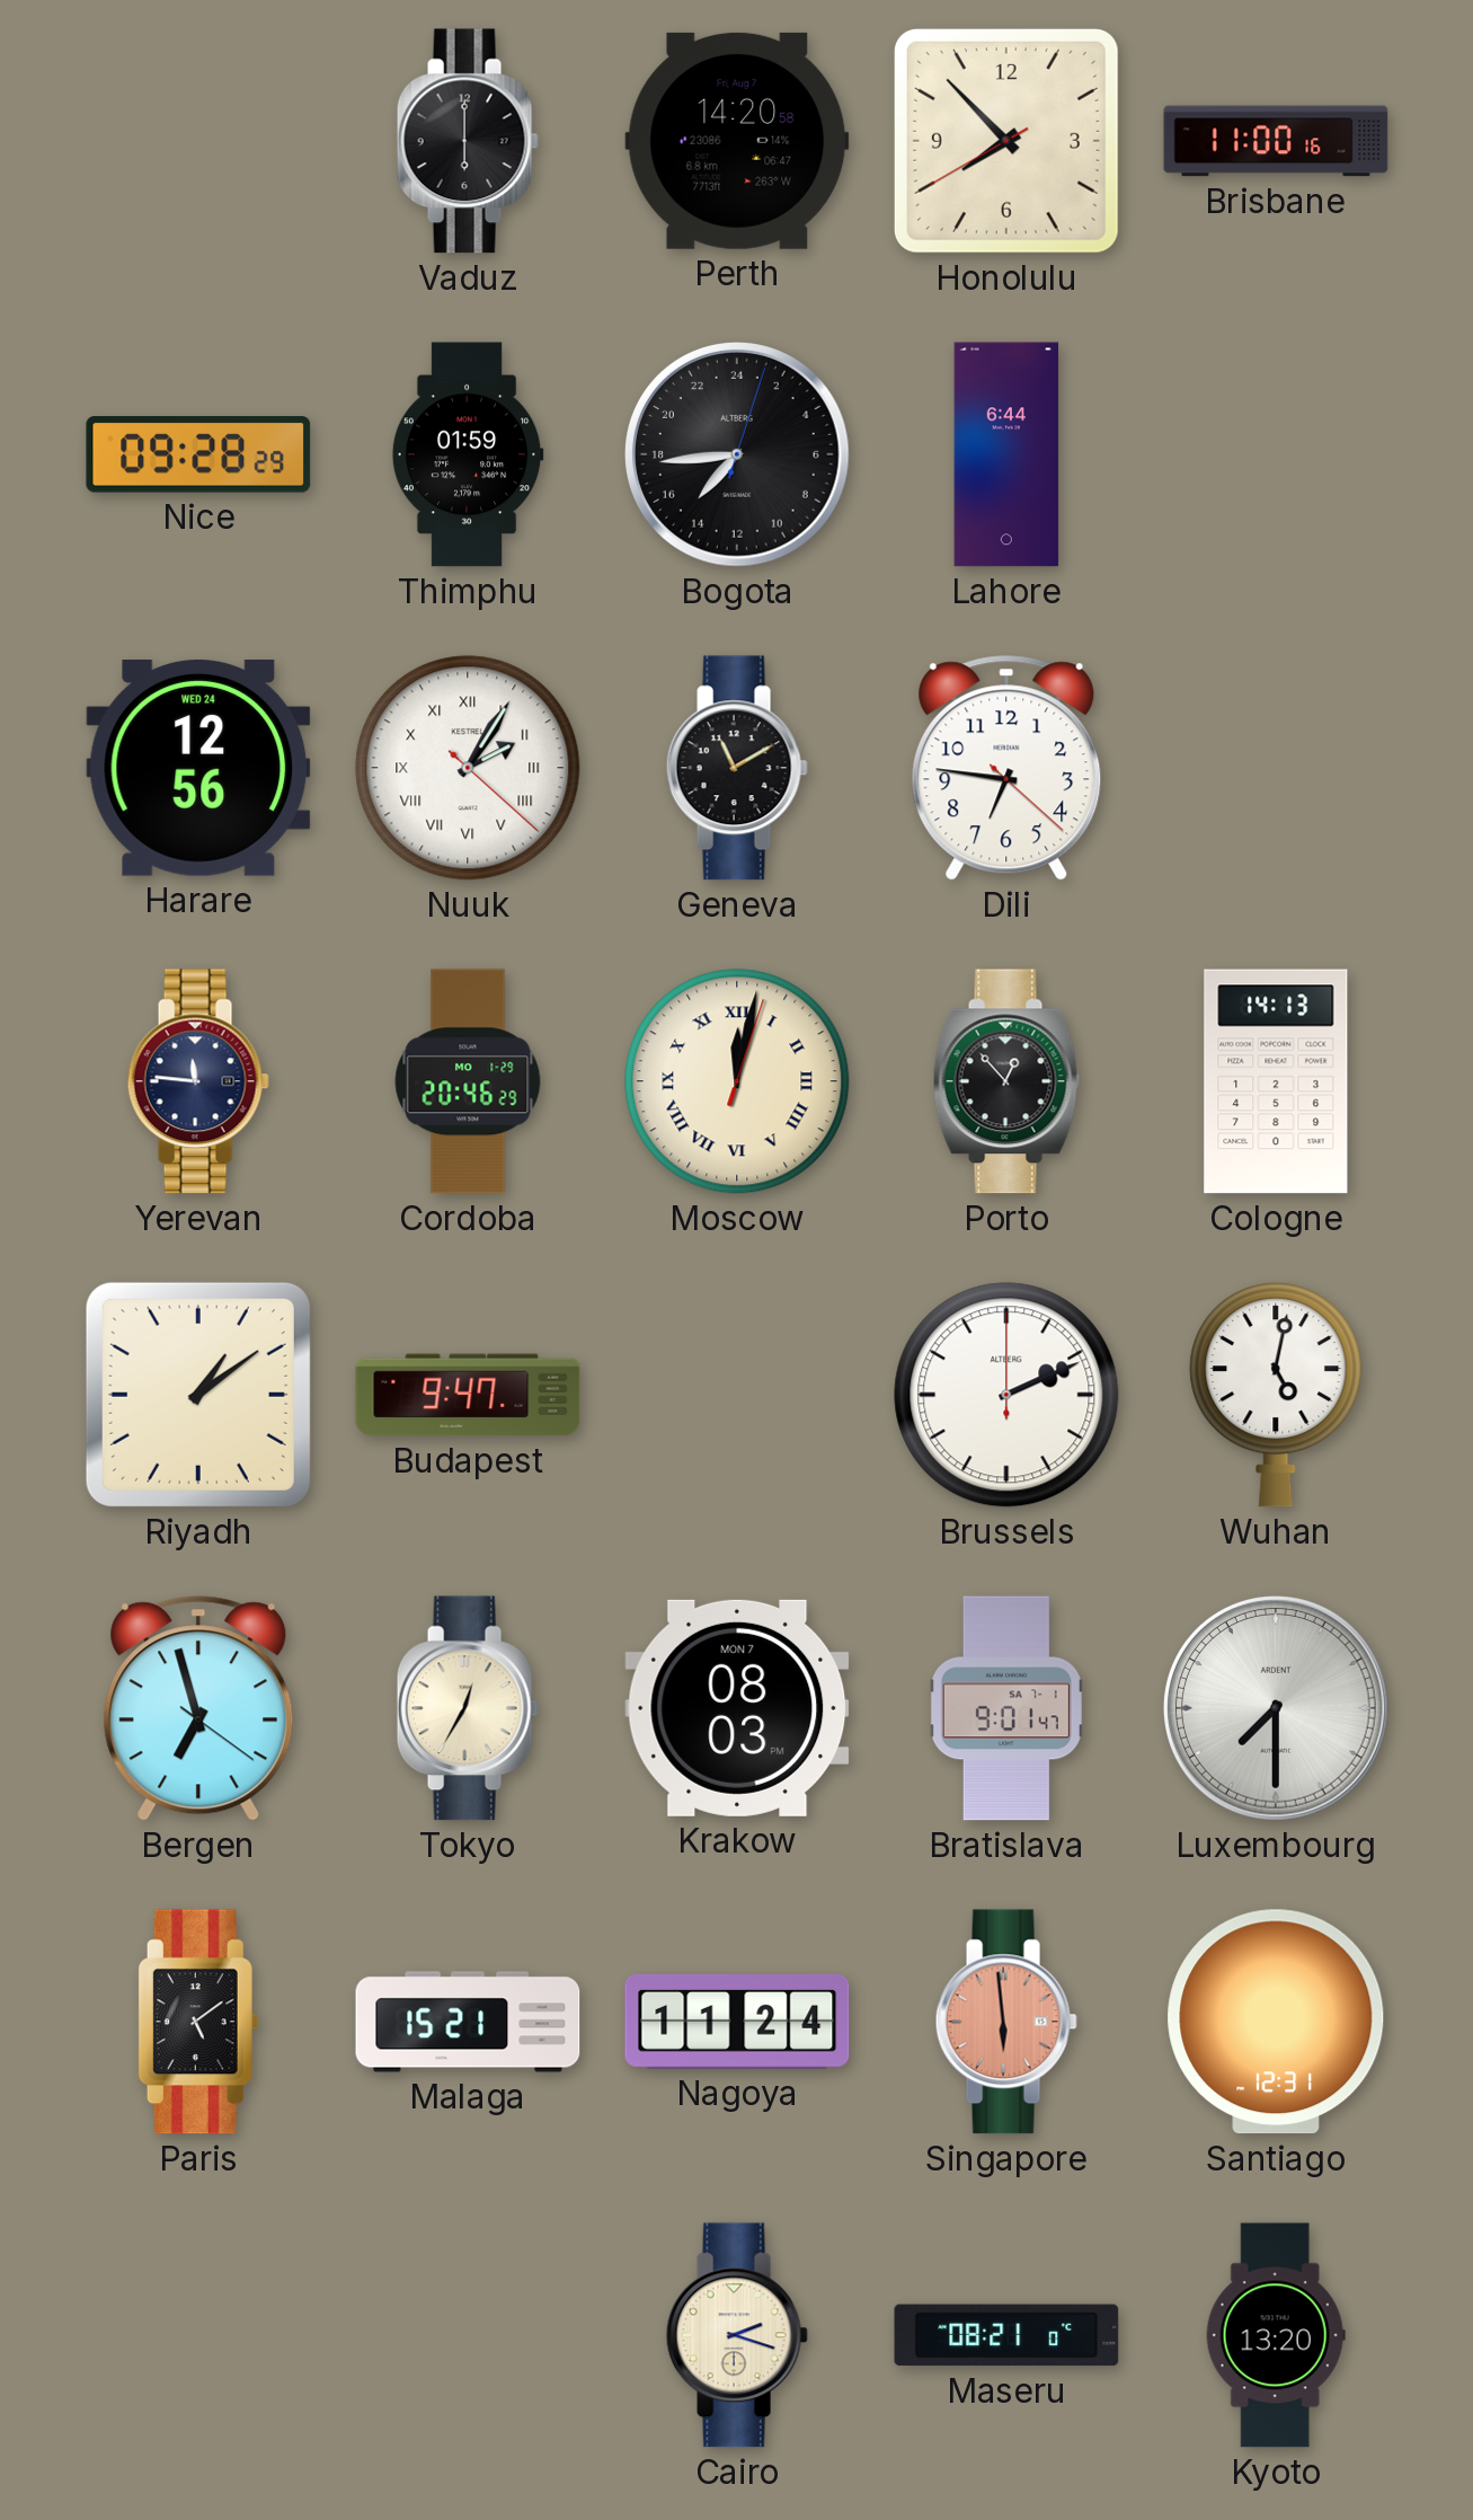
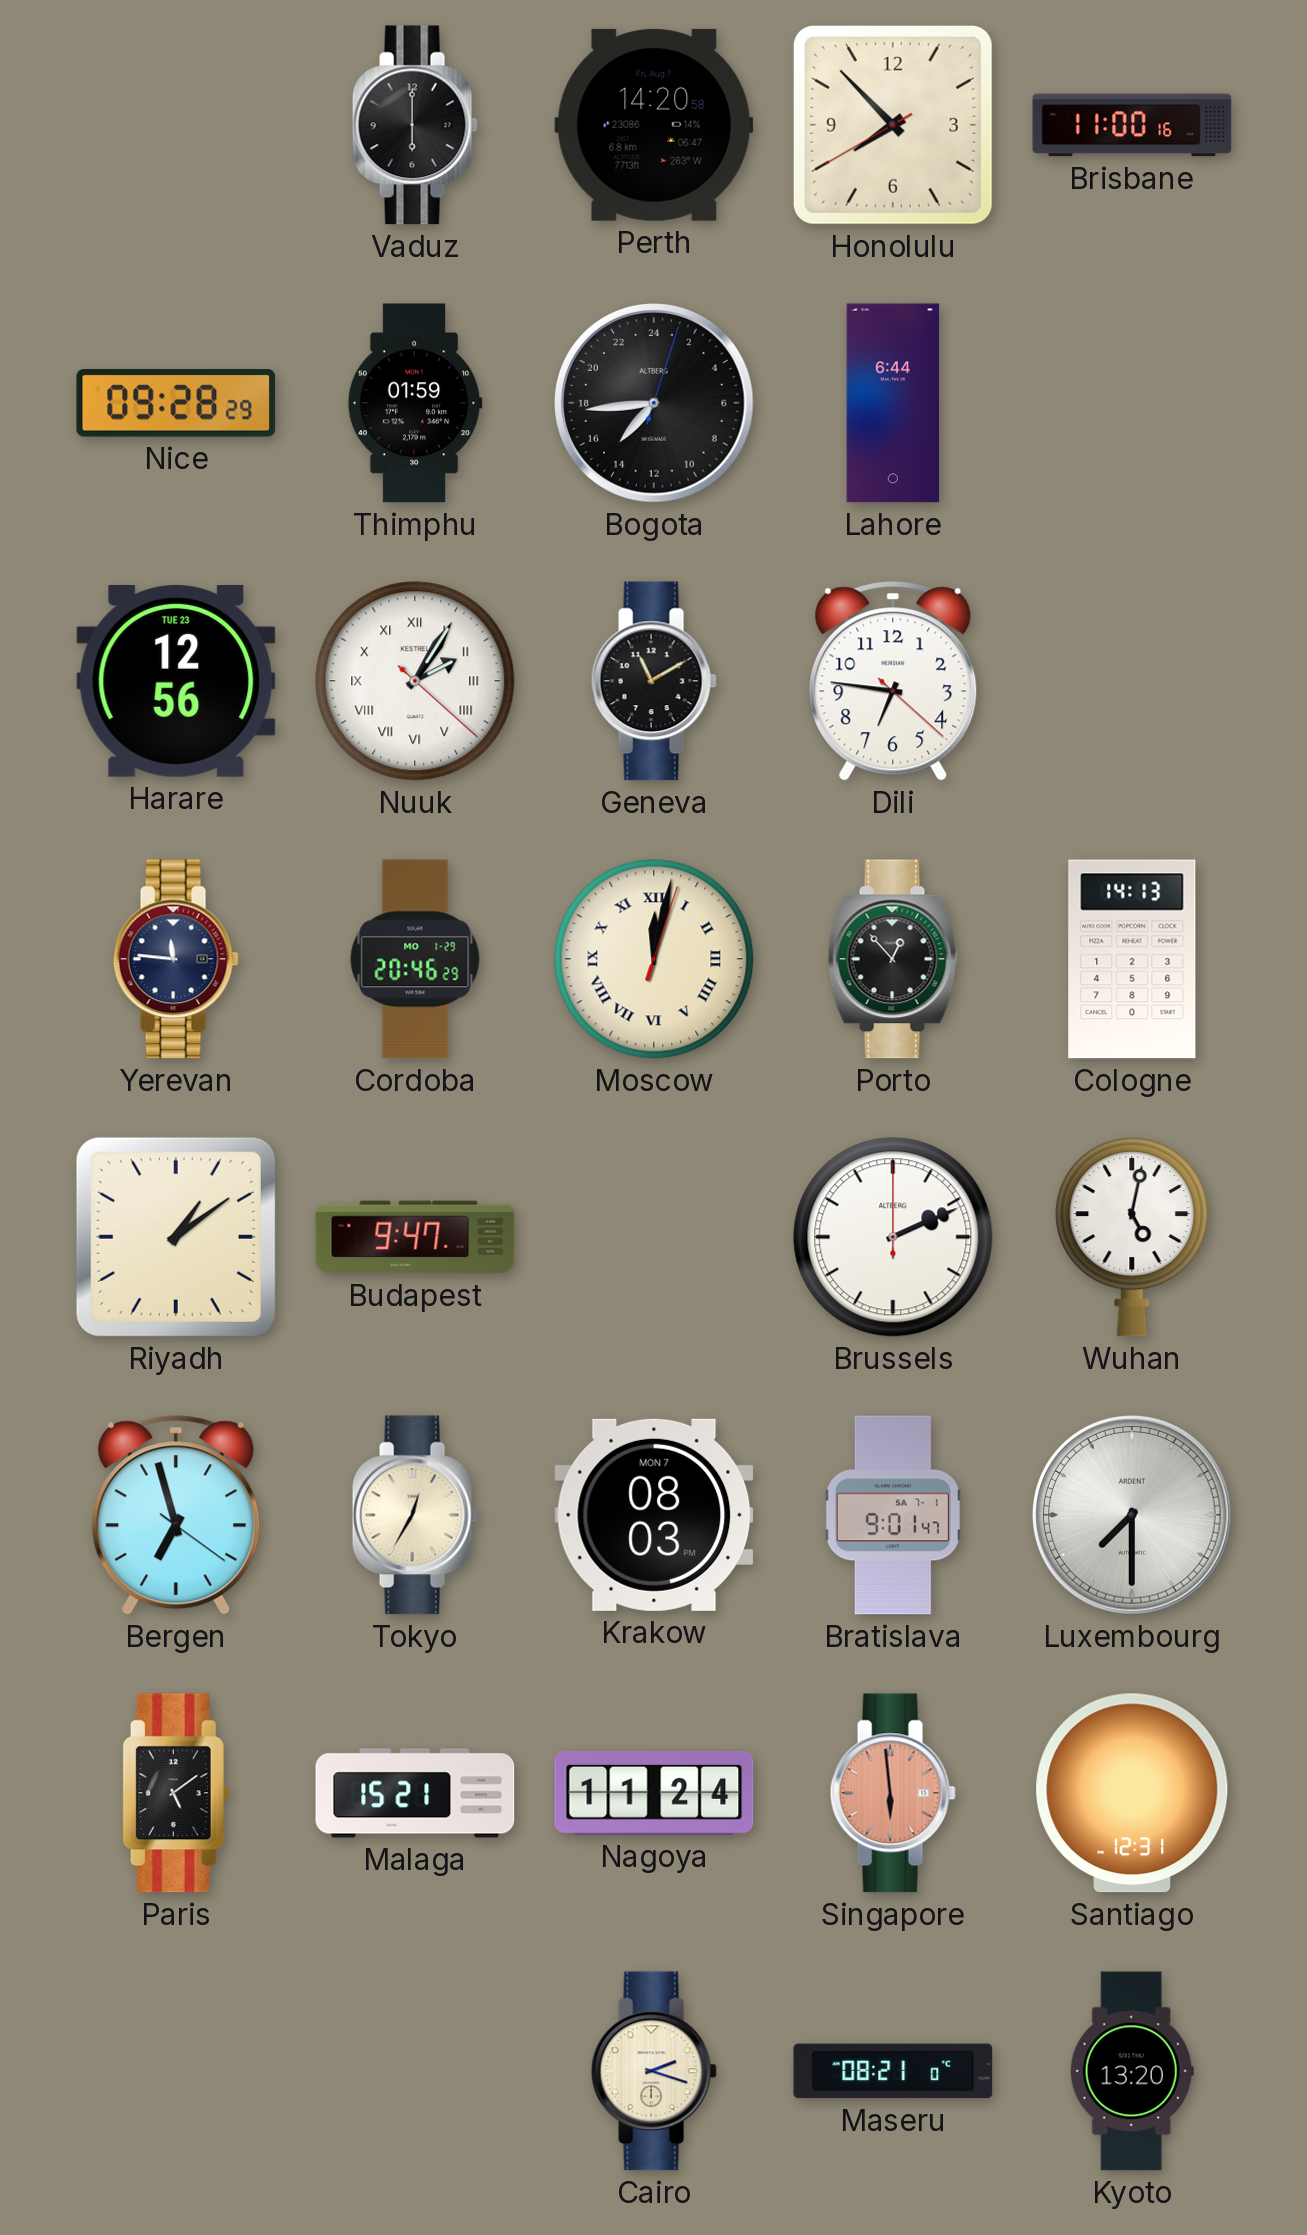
Harare date: WED 24 -> TUE 23 (176, 682)
